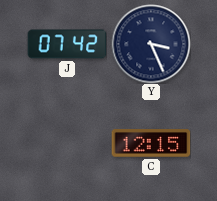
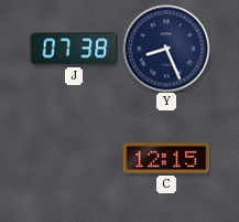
J: 07:42 -> 07:38 (74, 49)
Y: 3:26 -> 8:26 (166, 49)
